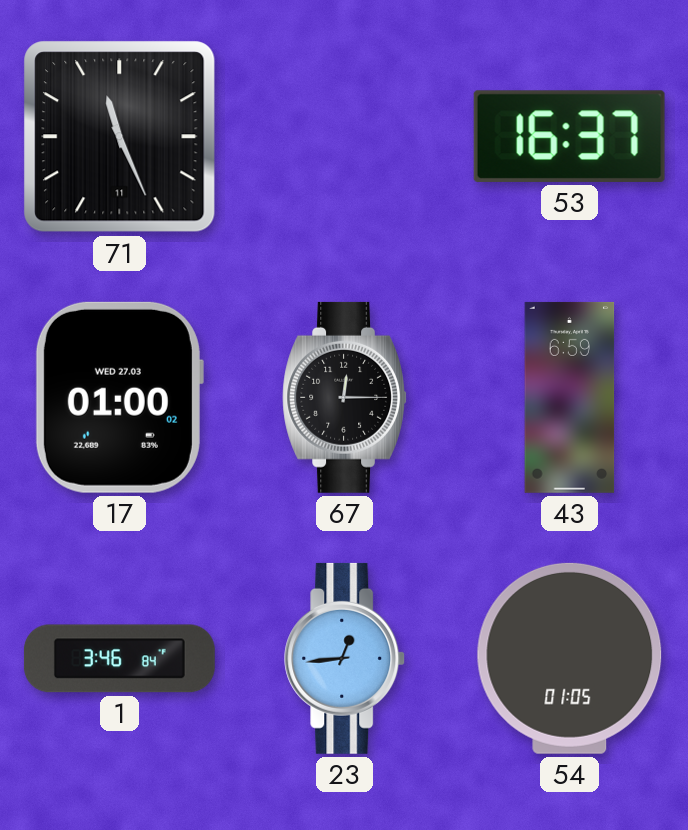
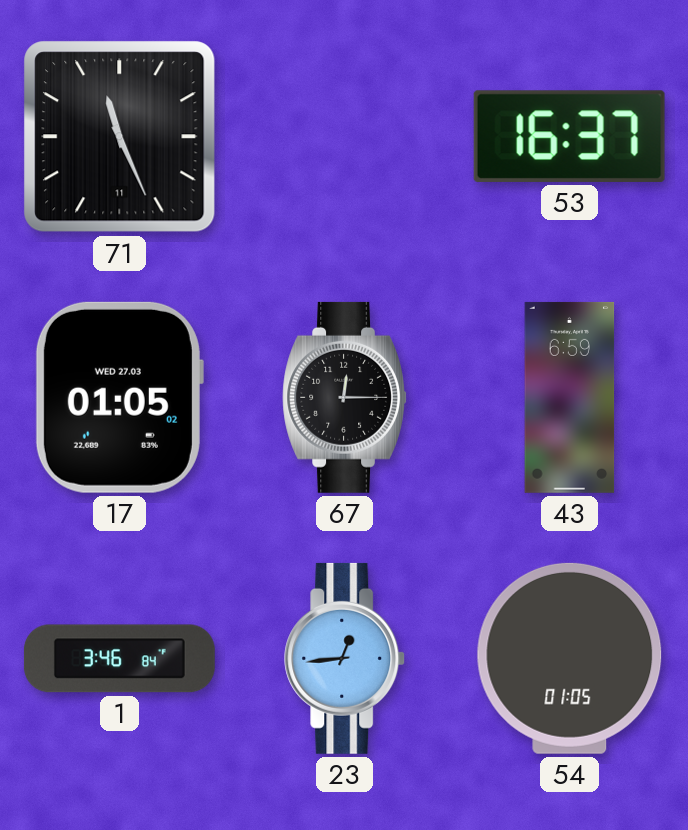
17: 01:00 -> 01:05 (119, 397)
